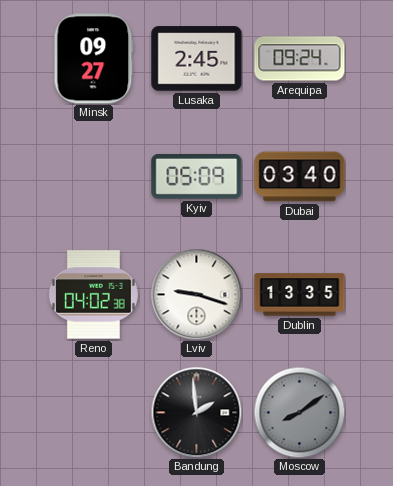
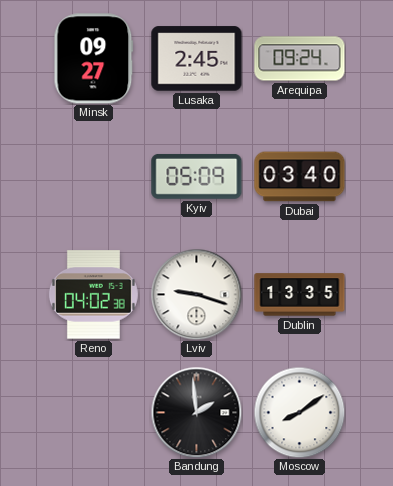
Moscow dial: grey -> white (299, 412)
